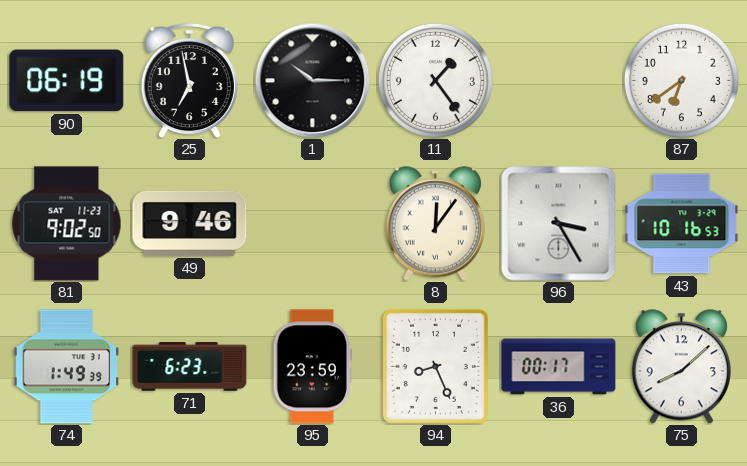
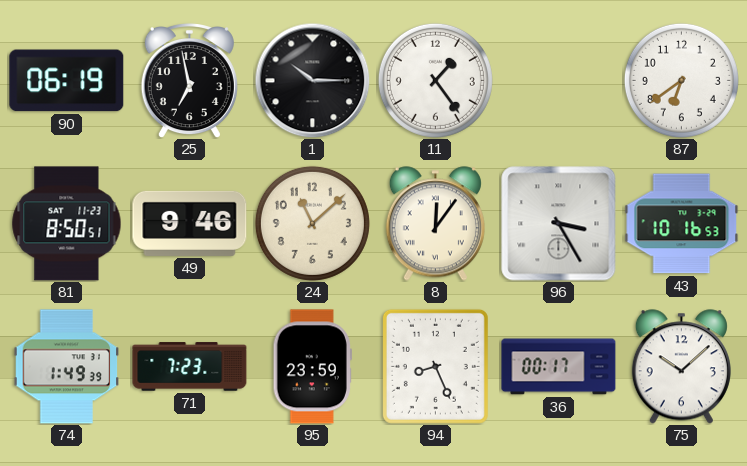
81: 9:02 -> 8:50 (67, 224)
24: none -> 11:08 (312, 223)
71: 6:23 -> 7:23 (190, 367)
75: 8:08 -> 10:08 (681, 367)
